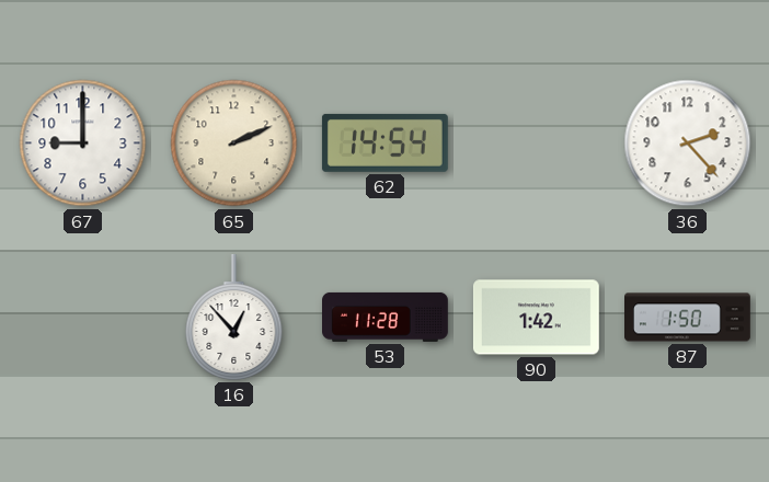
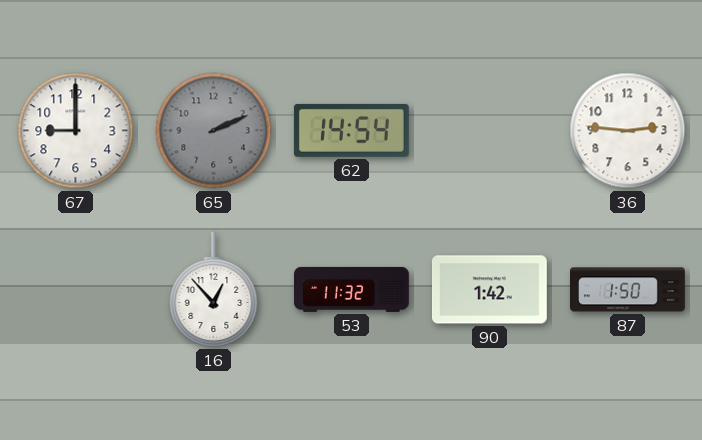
65 dial: cream -> grey (214, 131)
36: 2:23 -> 2:46 (628, 131)
53: 11:28 -> 11:32 (352, 289)
